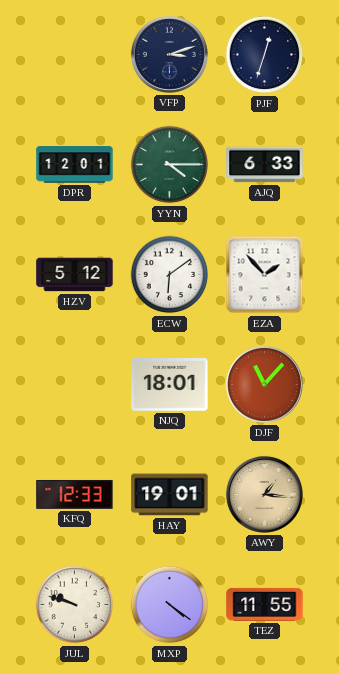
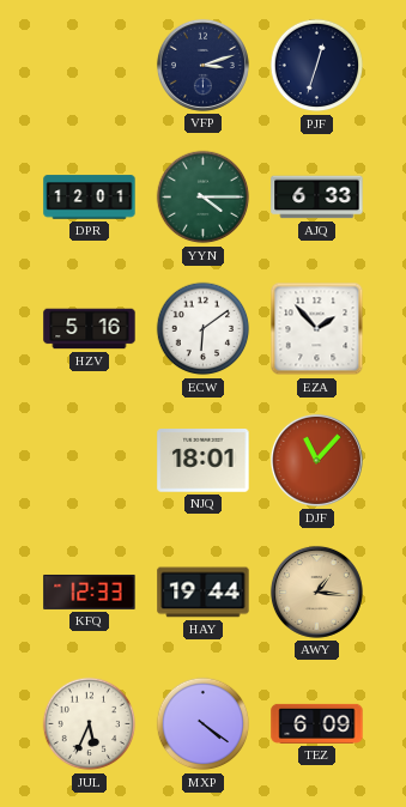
HZV: 5:12 -> 5:16 (90, 329)
HAY: 19:01 -> 19:44 (204, 593)
JUL: 9:48 -> 5:34 (90, 724)
TEZ: 11:55 -> 6:09 (317, 723)
